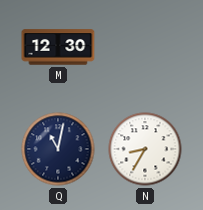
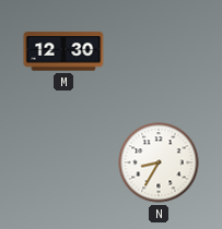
Q: 11:02 -> none (58, 149)
